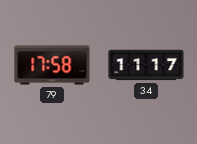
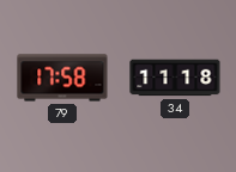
34: 11:17 -> 11:18 (175, 78)
